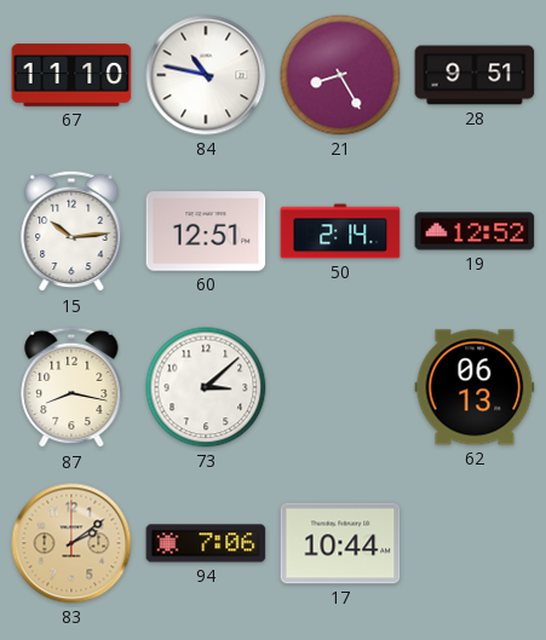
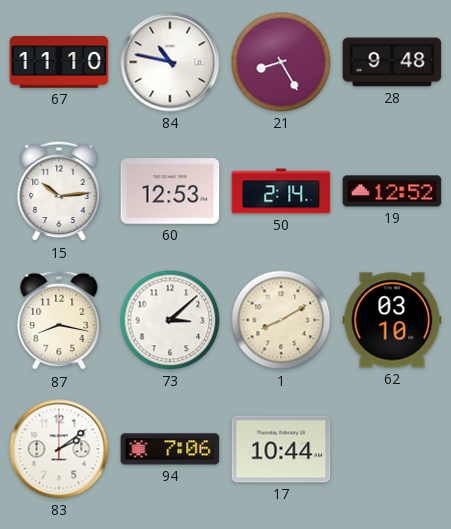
28: 9:51 -> 9:48 (392, 62)
60: 12:51 -> 12:53 (170, 191)
1: none -> 8:10 (281, 320)
62: 06:13 -> 03:10 (392, 320)
83 dial: champagne -> white (59, 449)
